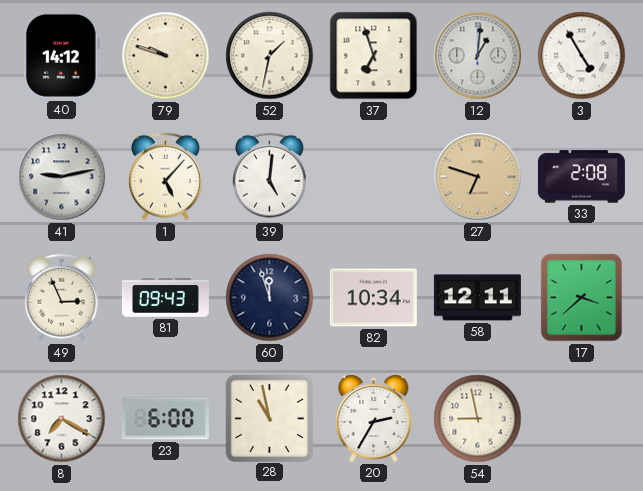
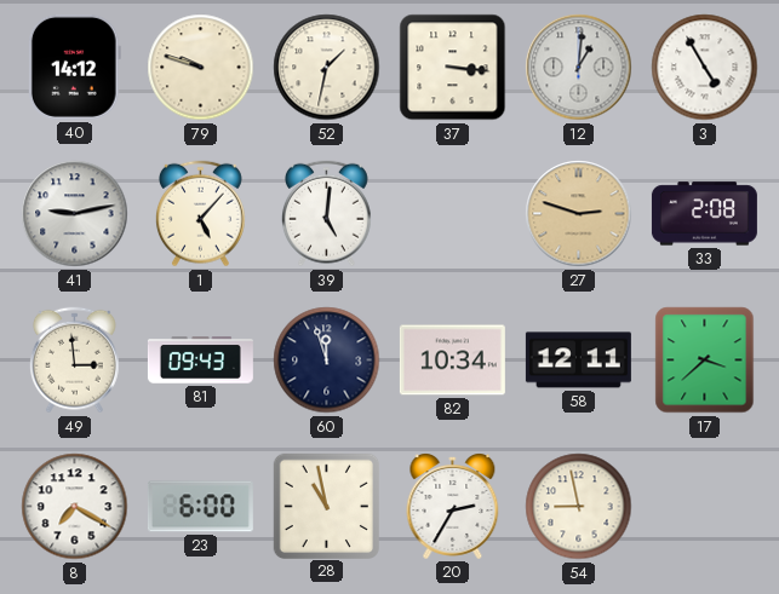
37: 6:57 -> 3:16 (453, 68)
27: 6:48 -> 2:48 (579, 214)
49: 2:56 -> 2:59 (74, 361)
